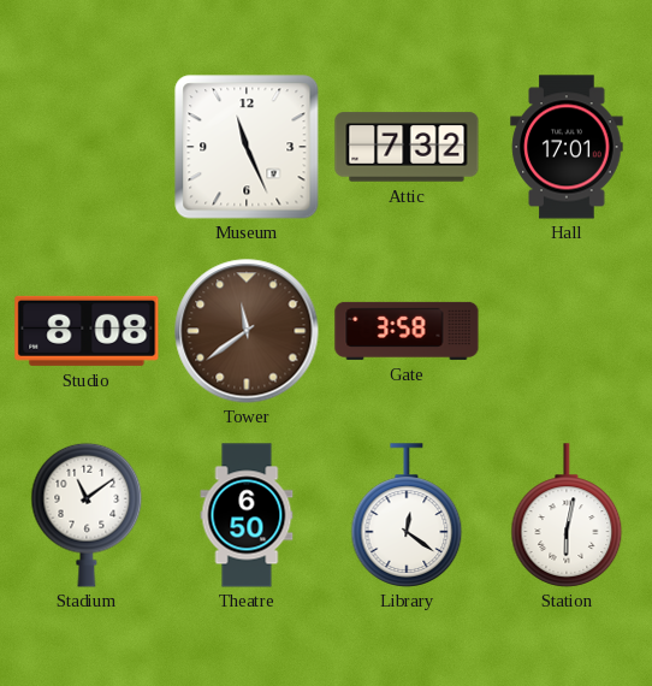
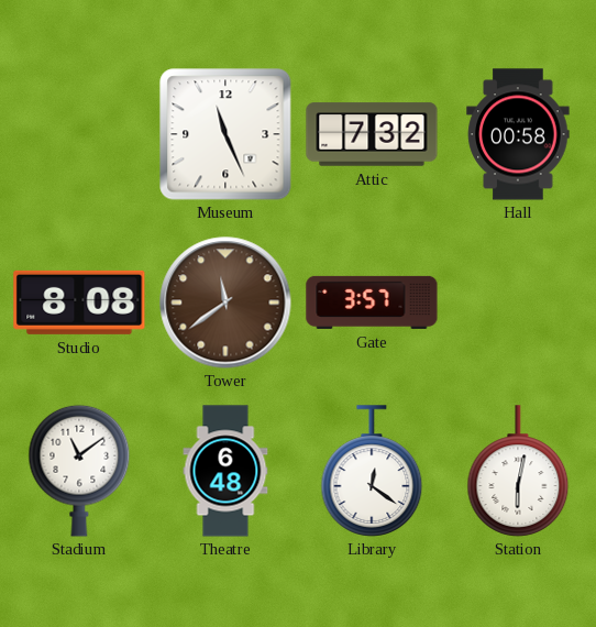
Hall: 17:01 -> 00:58 (518, 134)
Gate: 3:58 -> 3:57 (372, 302)
Theatre: 6:50 -> 6:48 (225, 471)
